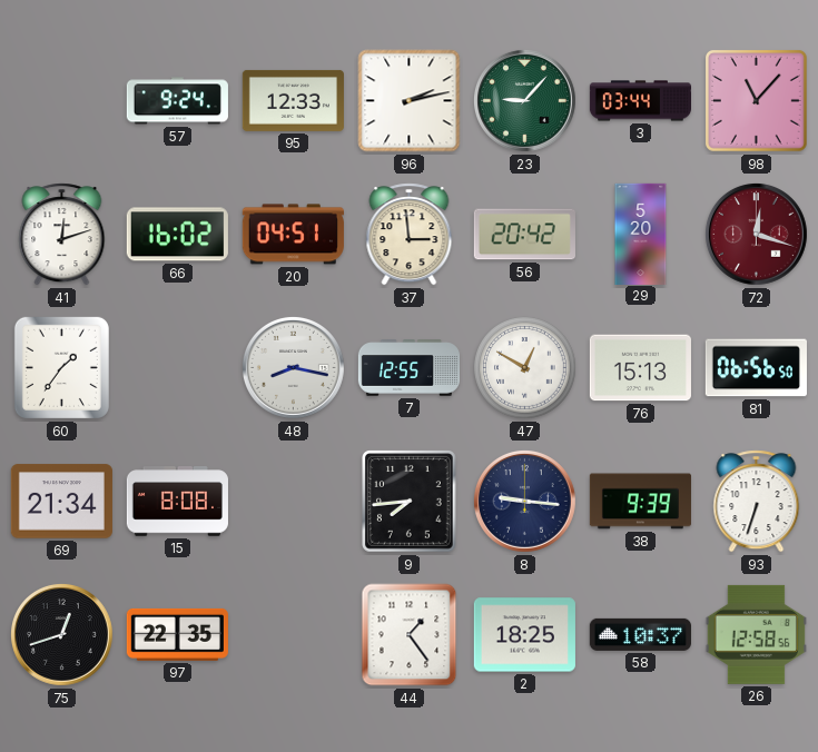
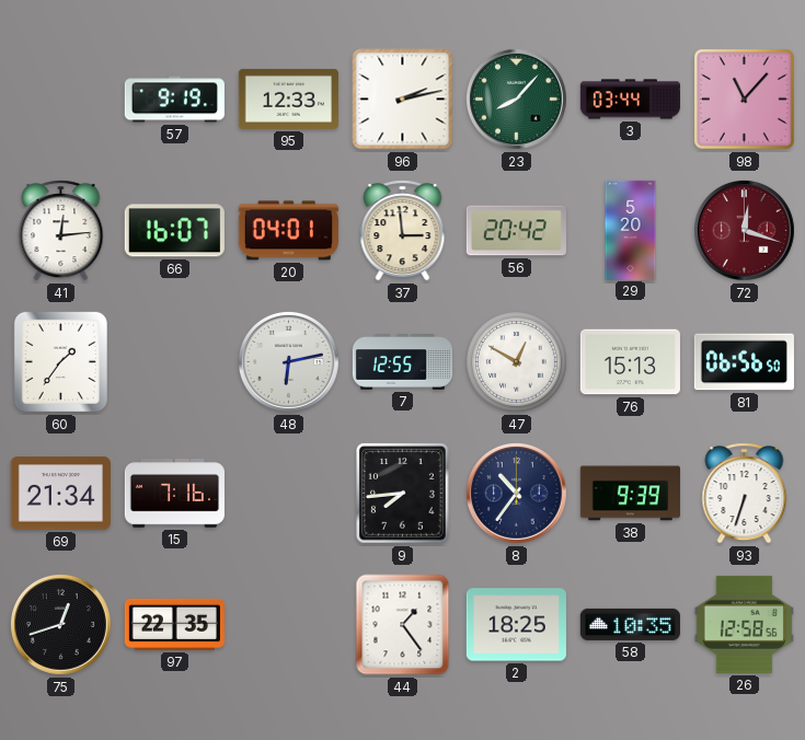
57: 9:24 -> 9:19 (174, 100)
23: 9:07 -> 8:07 (516, 99)
41: 12:12 -> 12:14 (61, 231)
66: 16:02 -> 16:07 (174, 231)
20: 04:51 -> 04:01 (288, 231)
48: 8:17 -> 6:13 (288, 361)
15: 8:08 -> 7:16 (174, 494)
8: 9:16 -> 10:36 (516, 493)
58: 10:37 -> 10:35 (630, 624)
